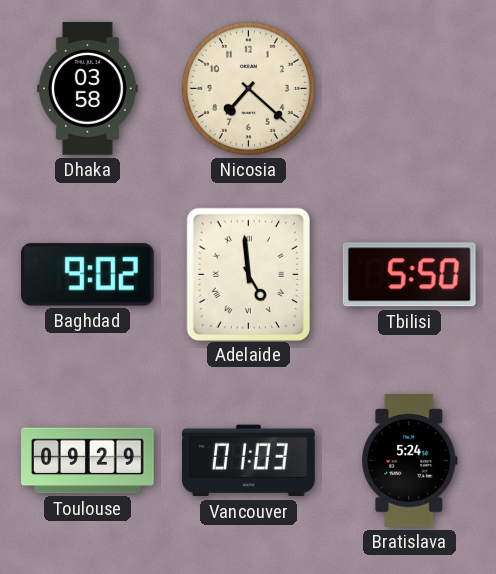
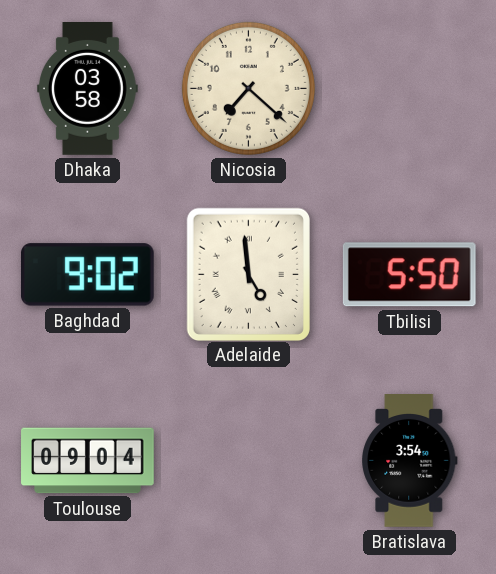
Toulouse: 09:29 -> 09:04 (88, 461)
Vancouver: 01:03 -> none (248, 461)
Bratislava: 5:24 -> 3:54 (410, 461)
